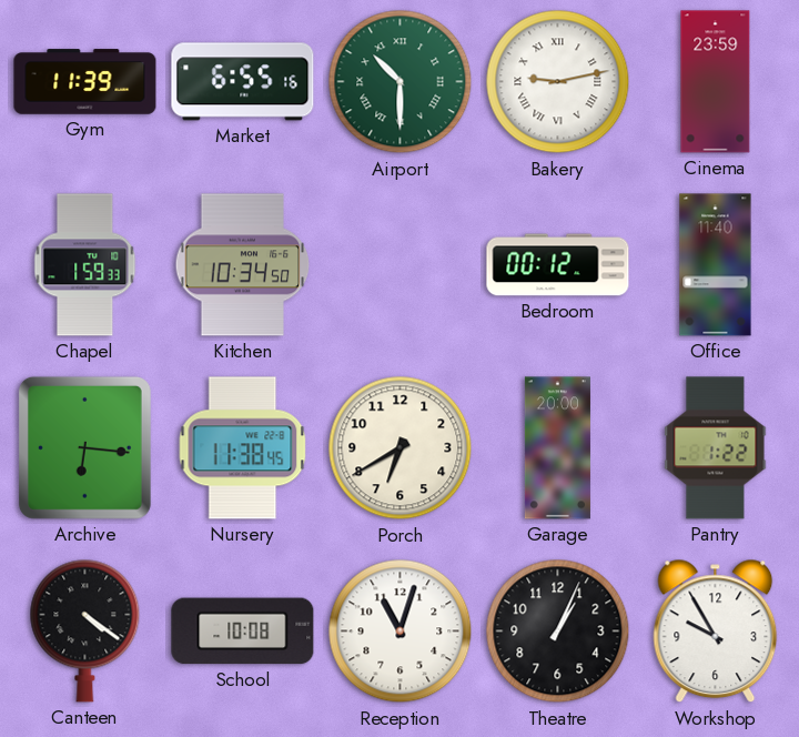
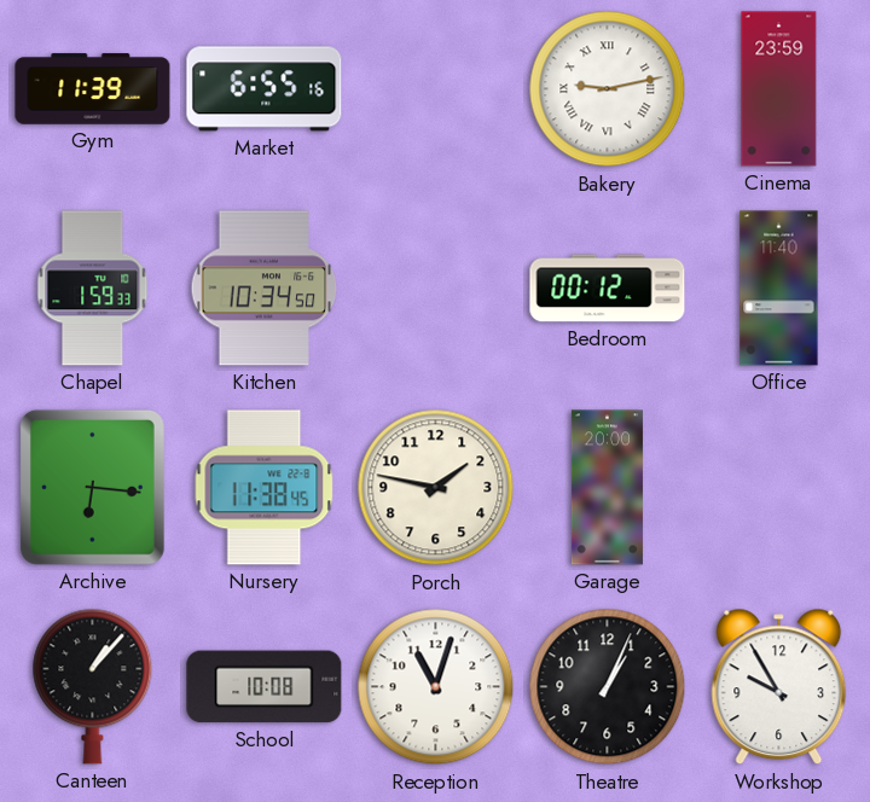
Airport: 10:30 -> none (401, 82)
Porch: 6:40 -> 1:47 (436, 488)
Pantry: 1:22 -> none (716, 448)
Canteen: 4:21 -> 1:07 (93, 686)
